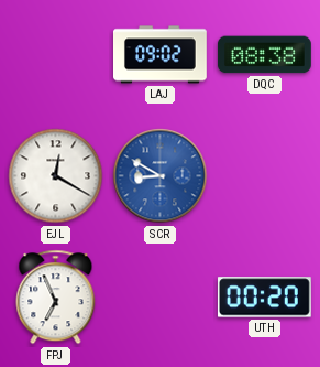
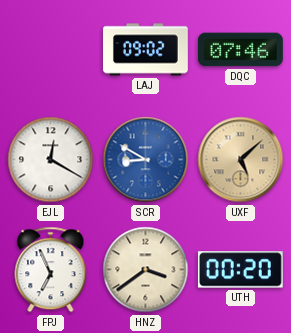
DQC: 08:38 -> 07:46 (240, 50)
UXF: none -> 5:08 (241, 160)
HNZ: none -> 3:39 (146, 270)
